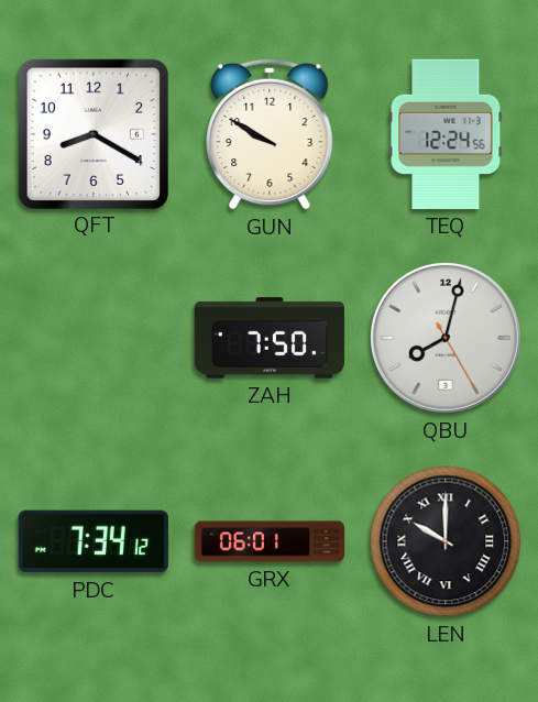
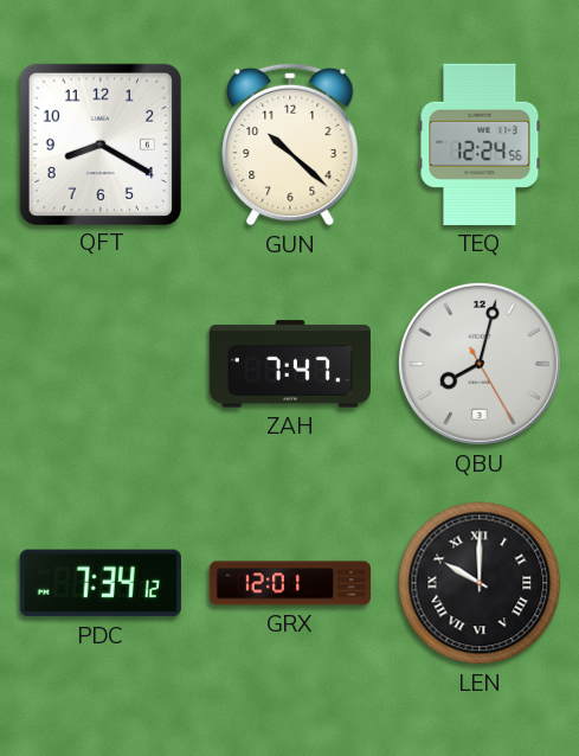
GUN: 9:50 -> 10:22 (290, 145)
ZAH: 7:50 -> 7:47 (290, 364)
GRX: 06:01 -> 12:01 (290, 583)
